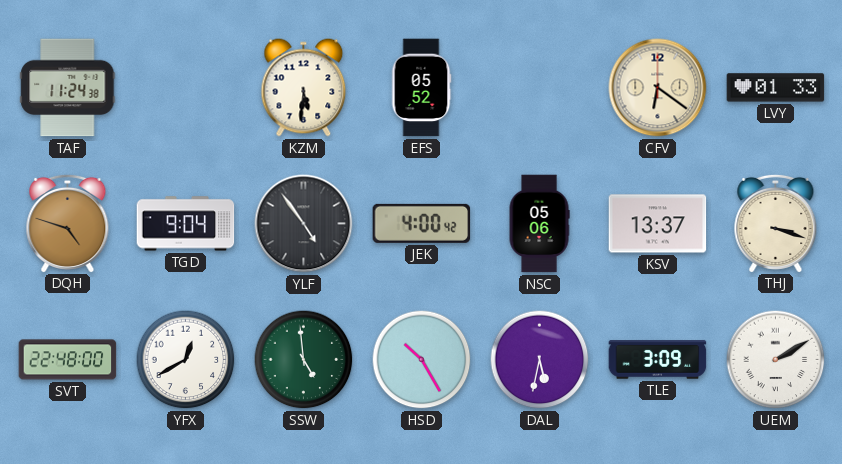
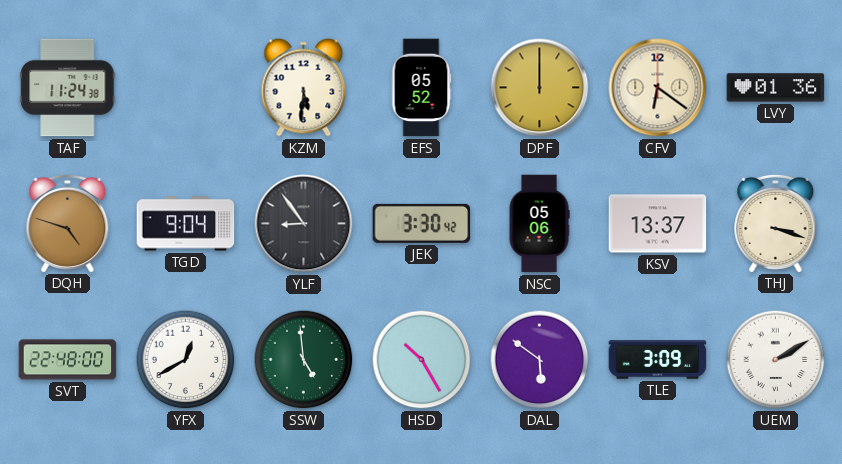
DPF: none -> 12:00 (540, 88)
LVY: 01:33 -> 01:36 (776, 88)
YLF: 4:54 -> 8:54 (304, 224)
JEK: 4:00 -> 3:30 (422, 223)
DAL: 5:32 -> 5:51 (540, 360)
